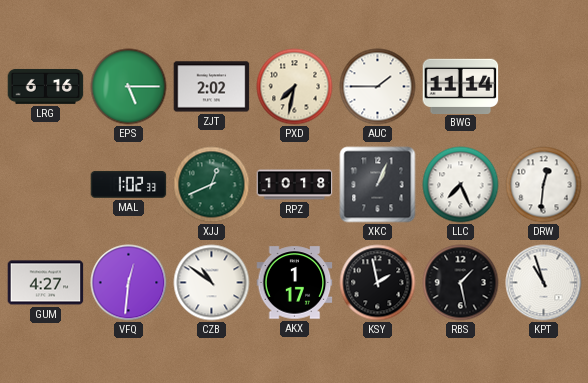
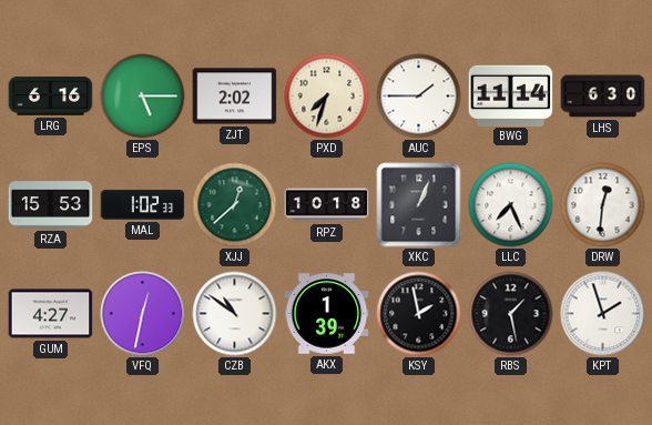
PXD: 7:32 -> 7:33 (327, 97)
LHS: none -> 6:30 (603, 97)
RZA: none -> 15:53 (51, 205)
XJJ: 12:41 -> 12:38 (235, 205)
VFQ: 12:31 -> 12:32 (143, 314)
AKX: 1:17 -> 1:39 (327, 314)
KPT: 10:57 -> 1:57 (603, 314)
